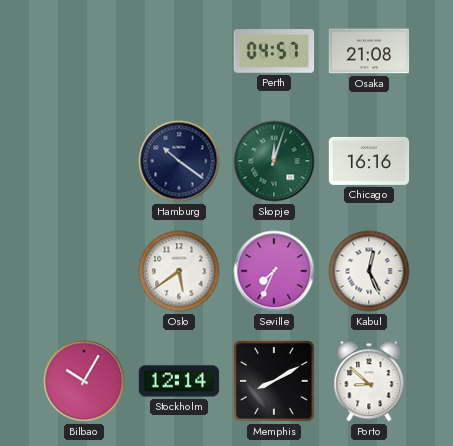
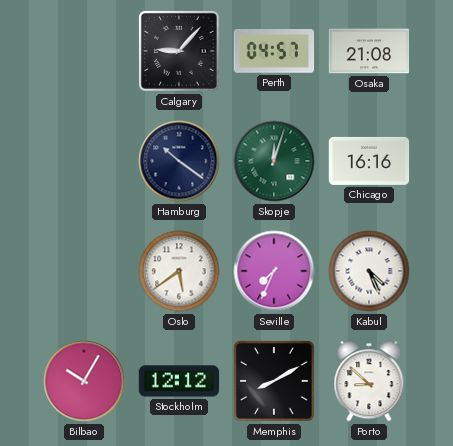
Calgary: none -> 9:07 (179, 51)
Kabul: 12:26 -> 4:26 (369, 271)
Stockholm: 12:14 -> 12:12 (179, 381)
